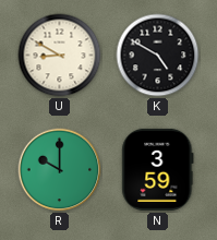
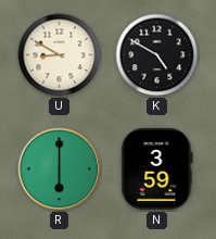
R: 10:00 -> 6:00 (60, 169)
